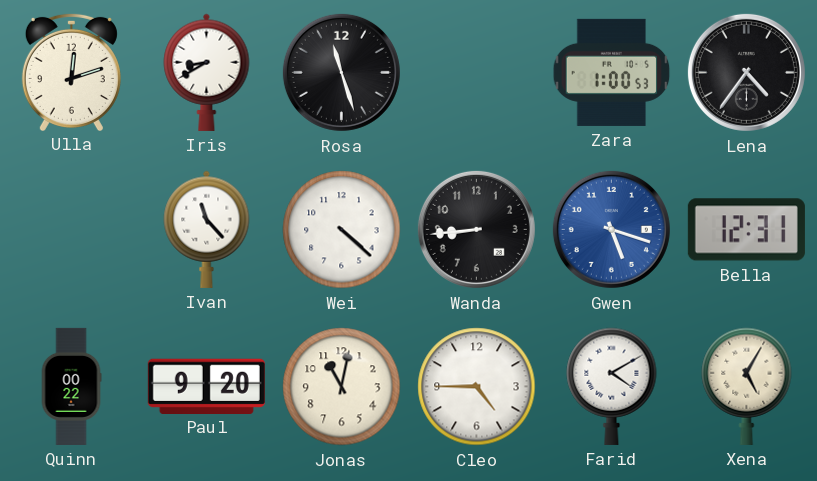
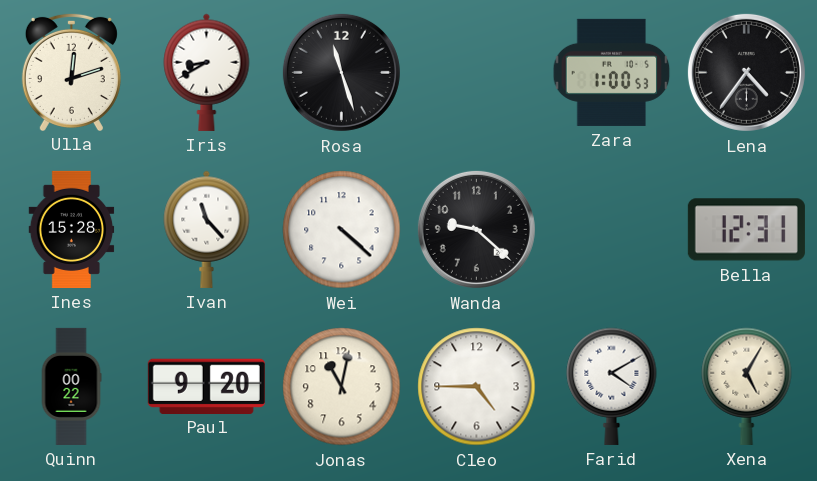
Ines: none -> 15:28 (72, 229)
Wanda: 8:44 -> 9:22 (476, 229)
Gwen: 5:18 -> none (611, 229)
